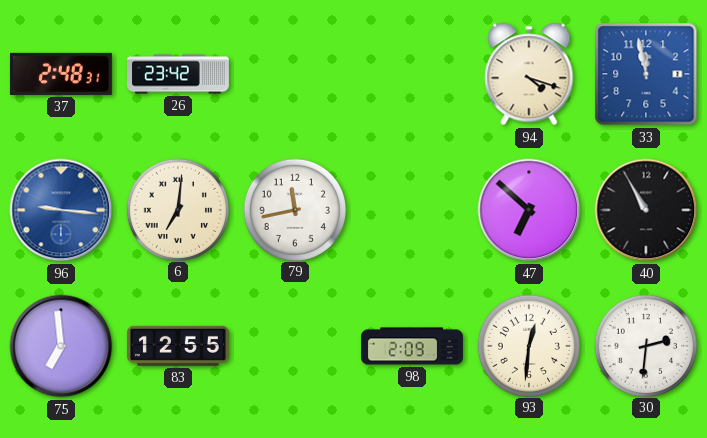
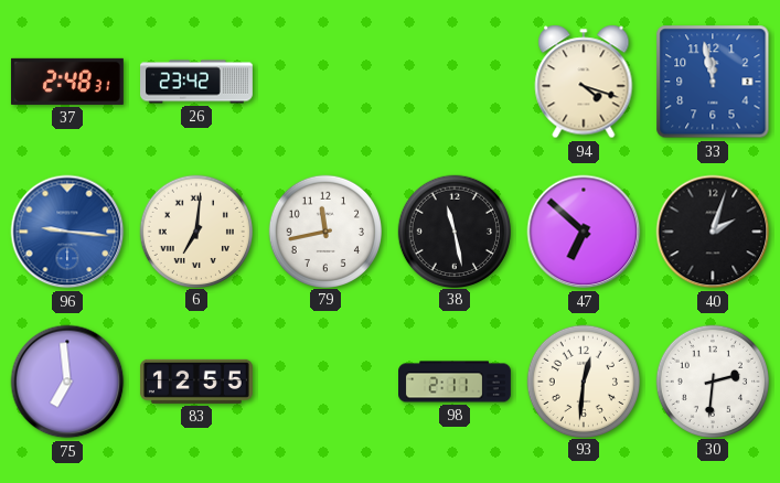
38: none -> 11:28 (453, 230)
40: 10:55 -> 2:03 (713, 232)
98: 2:09 -> 2:11 (456, 382)
